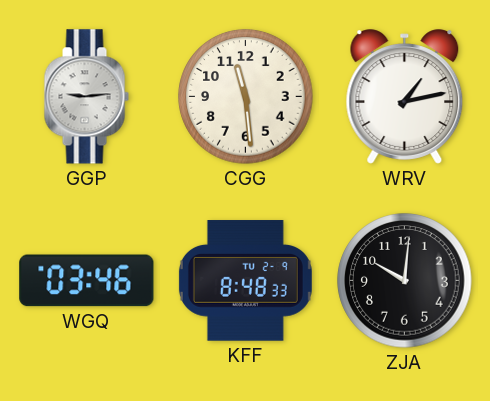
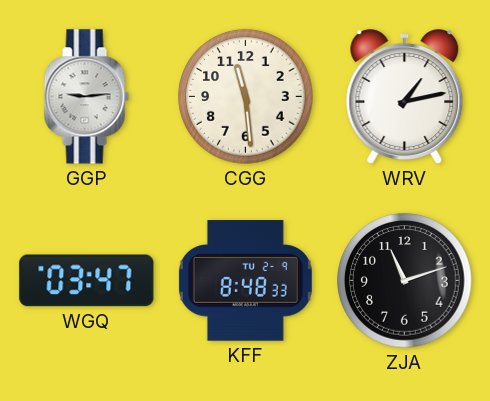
WGQ: 03:46 -> 03:47 (87, 281)
ZJA: 10:01 -> 11:12 (405, 281)
